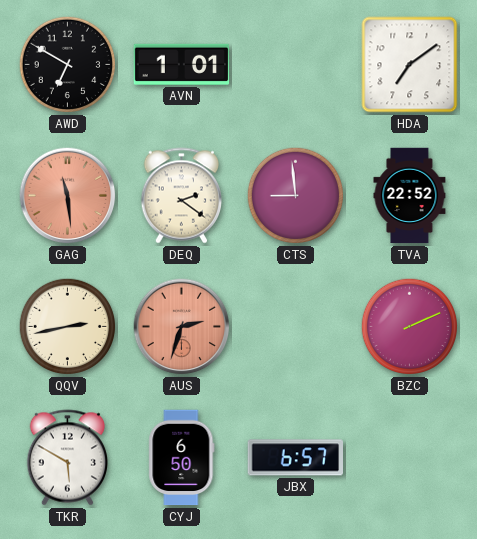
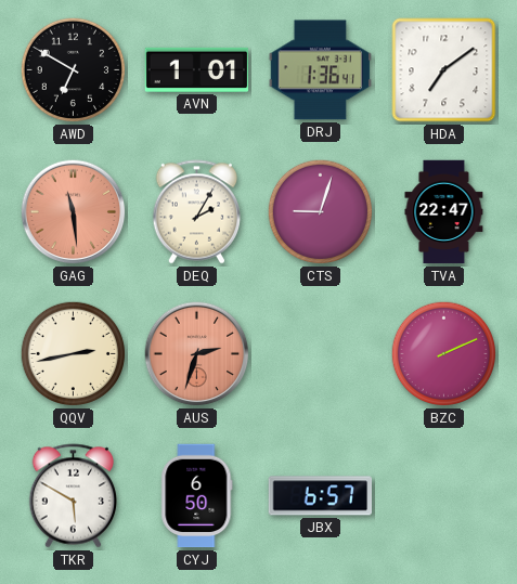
DRJ: none -> 1:36 (321, 70)
DEQ: 2:21 -> 2:05 (196, 212)
CTS: 8:59 -> 9:03 (320, 212)
TVA: 22:52 -> 22:47 (444, 212)
